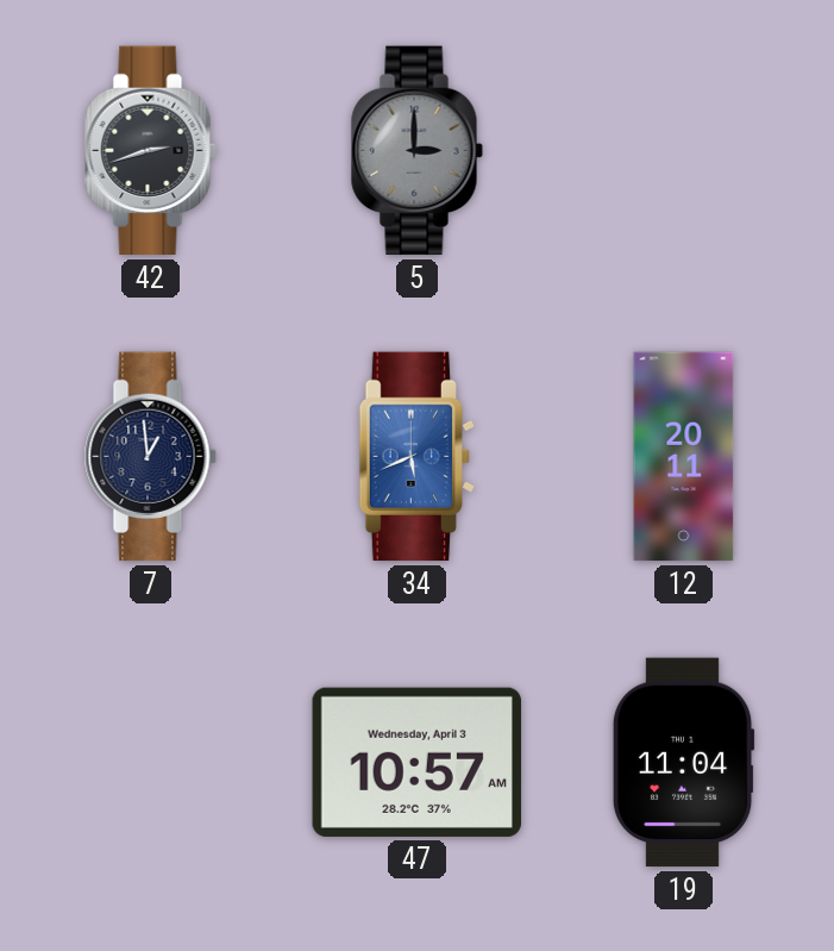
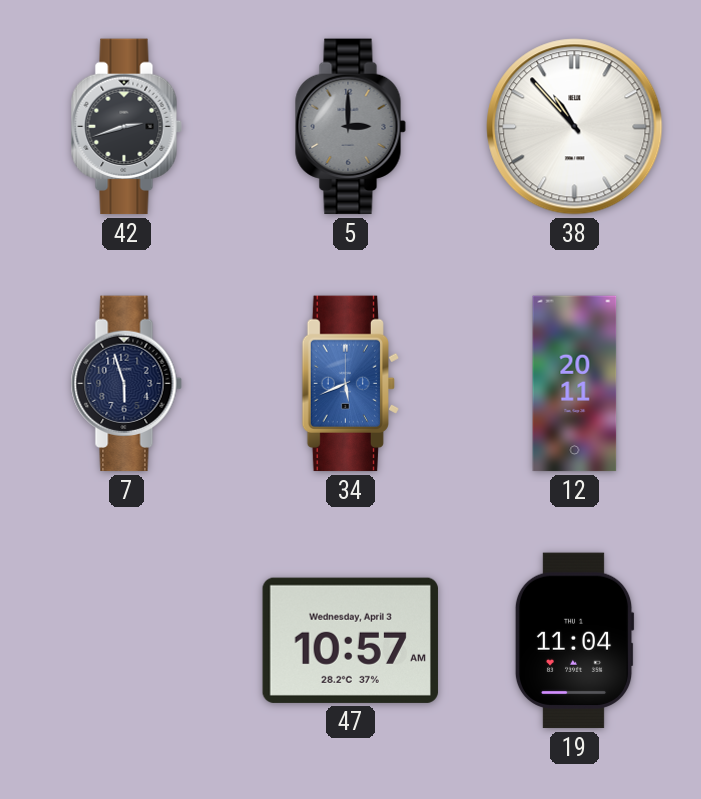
38: none -> 10:53 (575, 127)
7: 12:59 -> 5:57 (126, 384)
